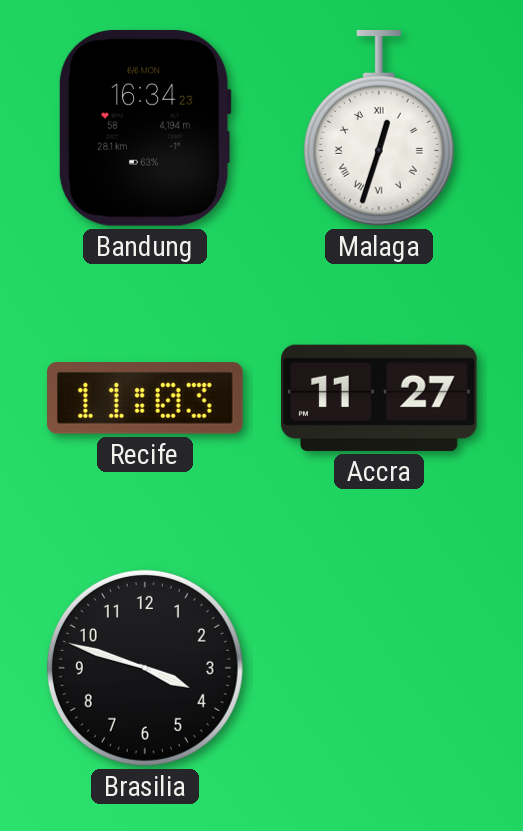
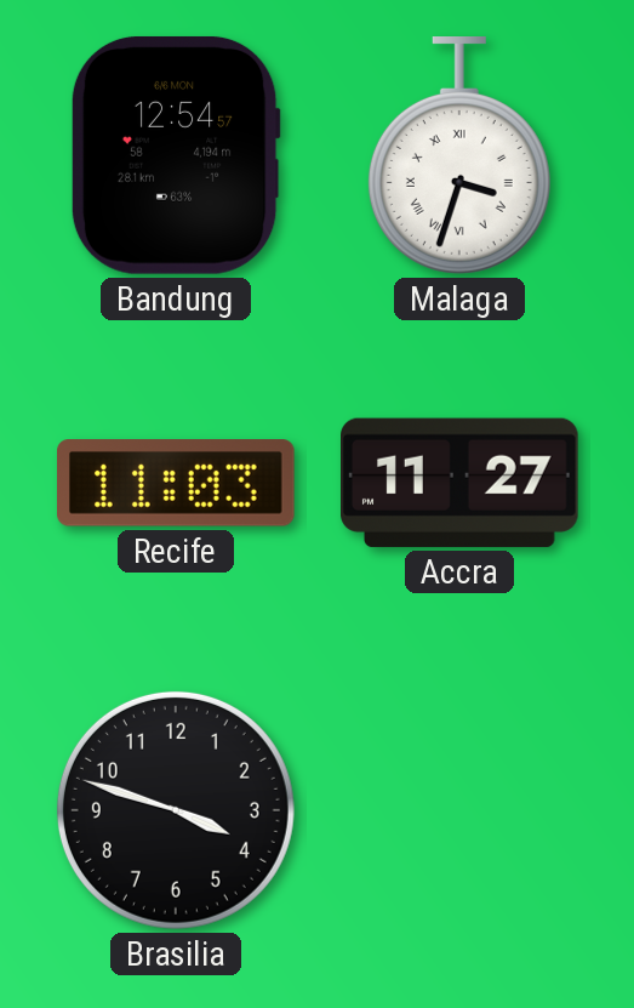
Bandung: 16:34 -> 12:54 (176, 155)
Malaga: 12:33 -> 3:33 (459, 156)
